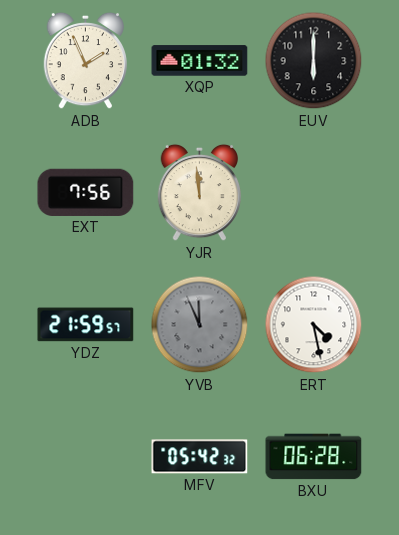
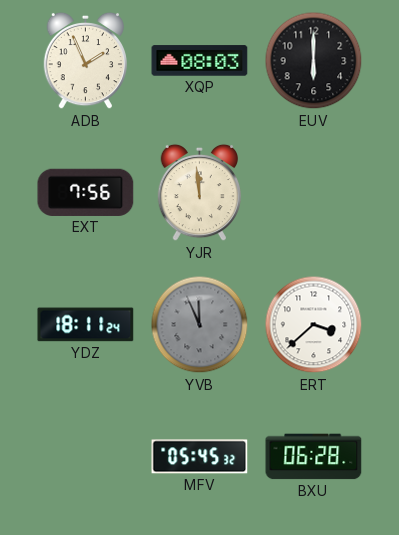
XQP: 01:32 -> 08:03 (200, 61)
YDZ: 21:59 -> 18:11 (86, 325)
ERT: 4:28 -> 3:38 (314, 325)
MFV: 05:42 -> 05:45 (200, 457)
